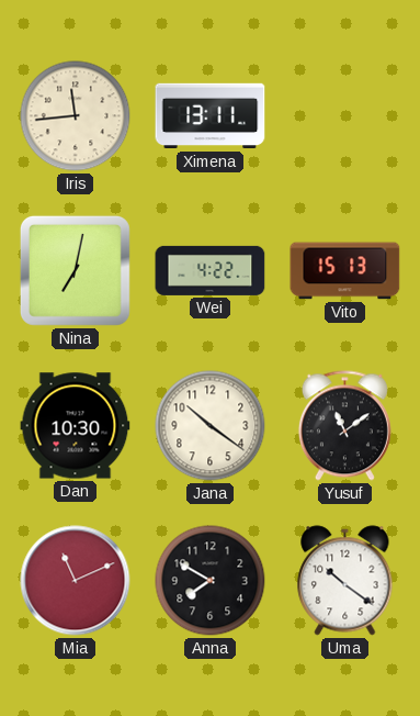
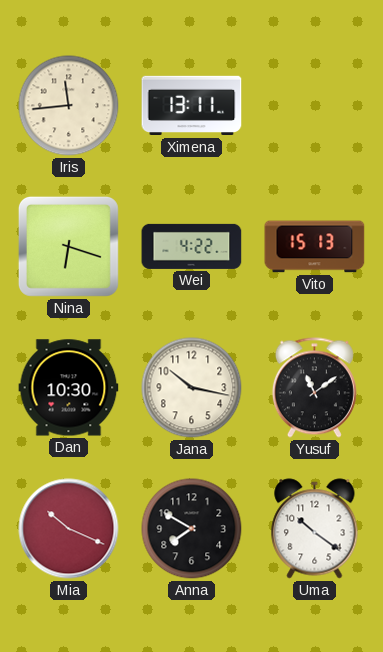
Nina: 7:02 -> 6:18 (68, 246)
Jana: 10:21 -> 10:17 (192, 388)
Mia: 11:11 -> 10:19 (69, 529)
